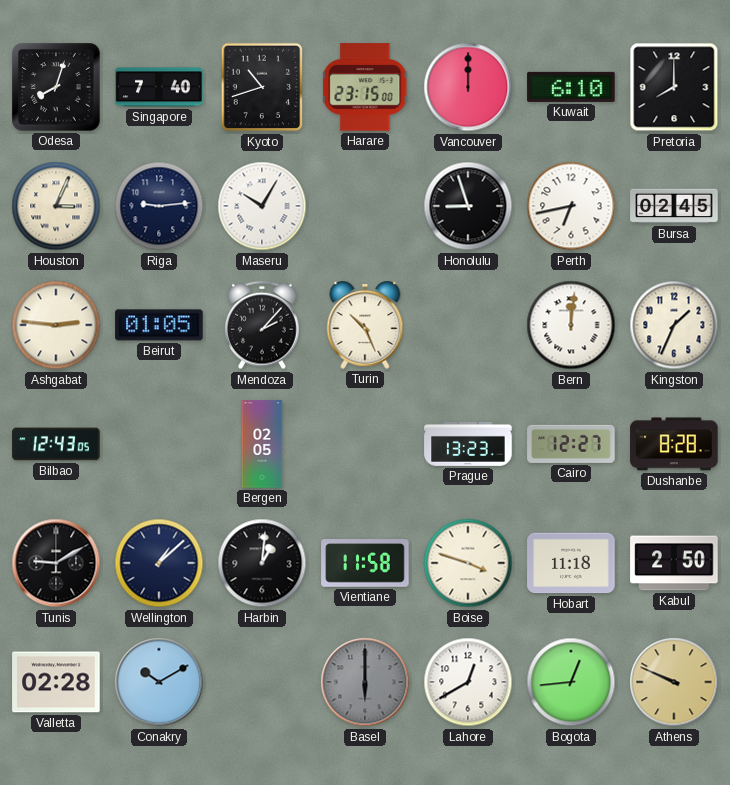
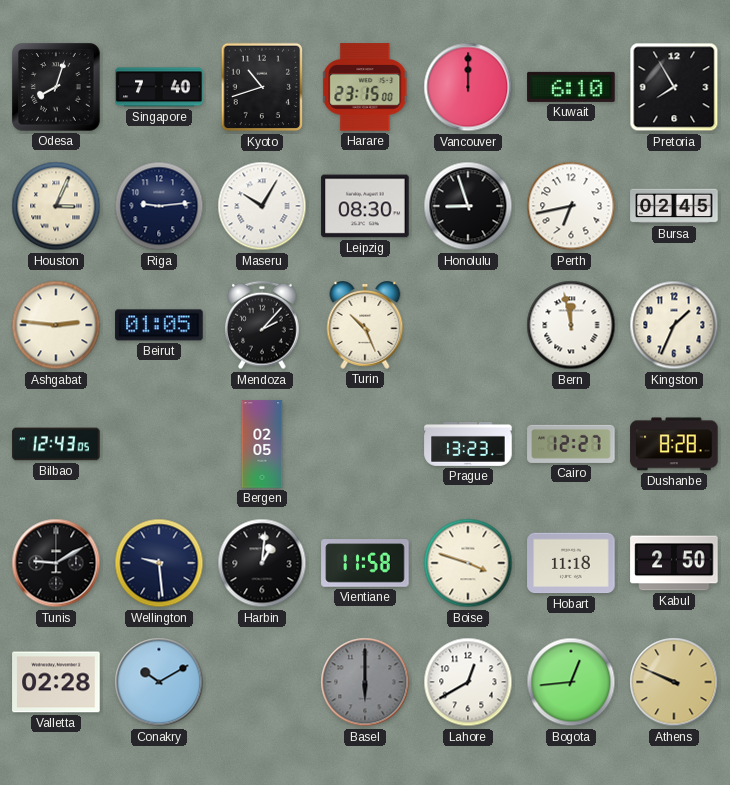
Pretoria: 8:00 -> 7:55 (674, 87)
Leipzig: none -> 08:30 (365, 206)
Bern: 12:01 -> 11:58 (571, 325)
Wellington: 1:08 -> 9:29 (159, 563)
